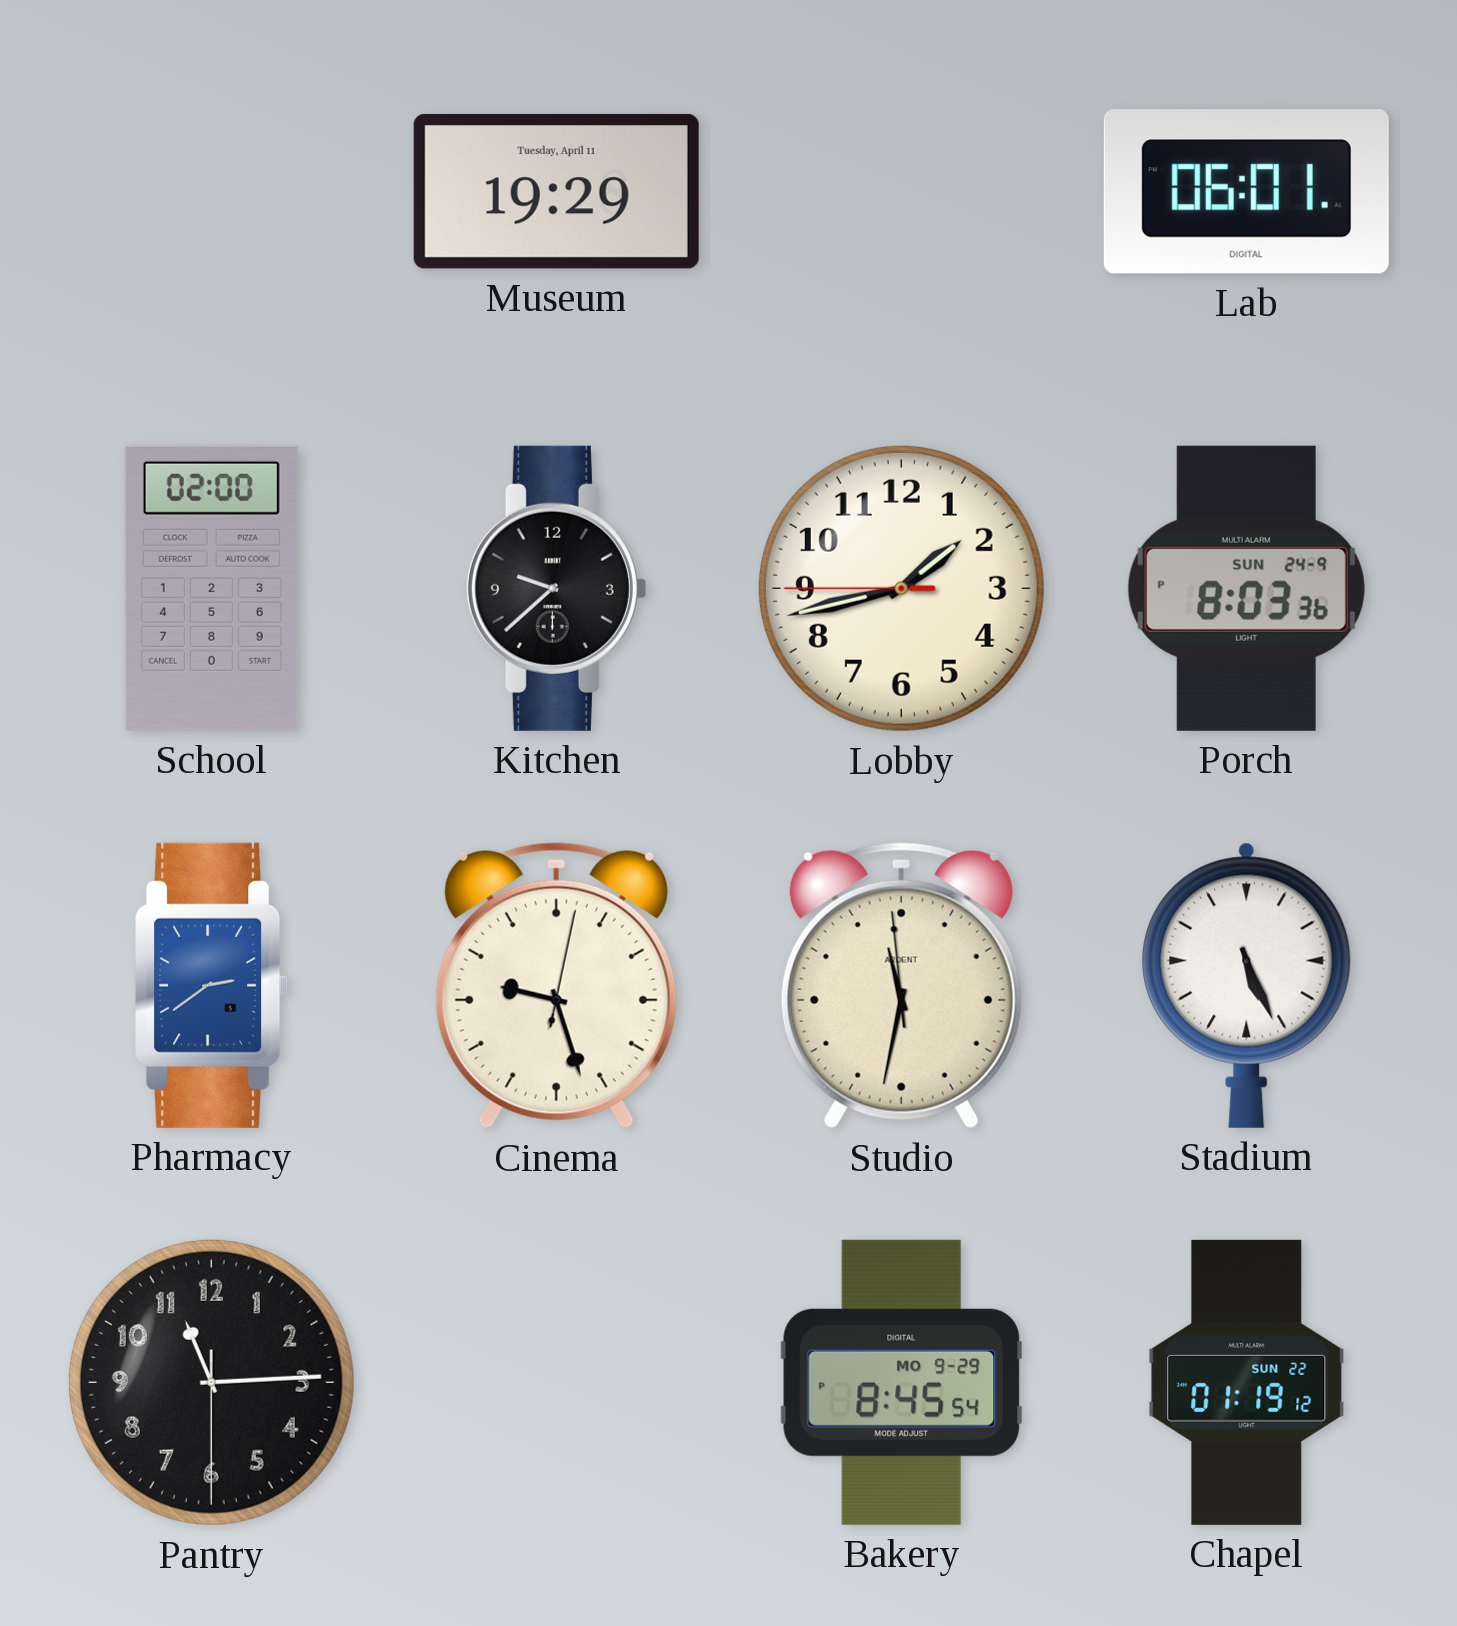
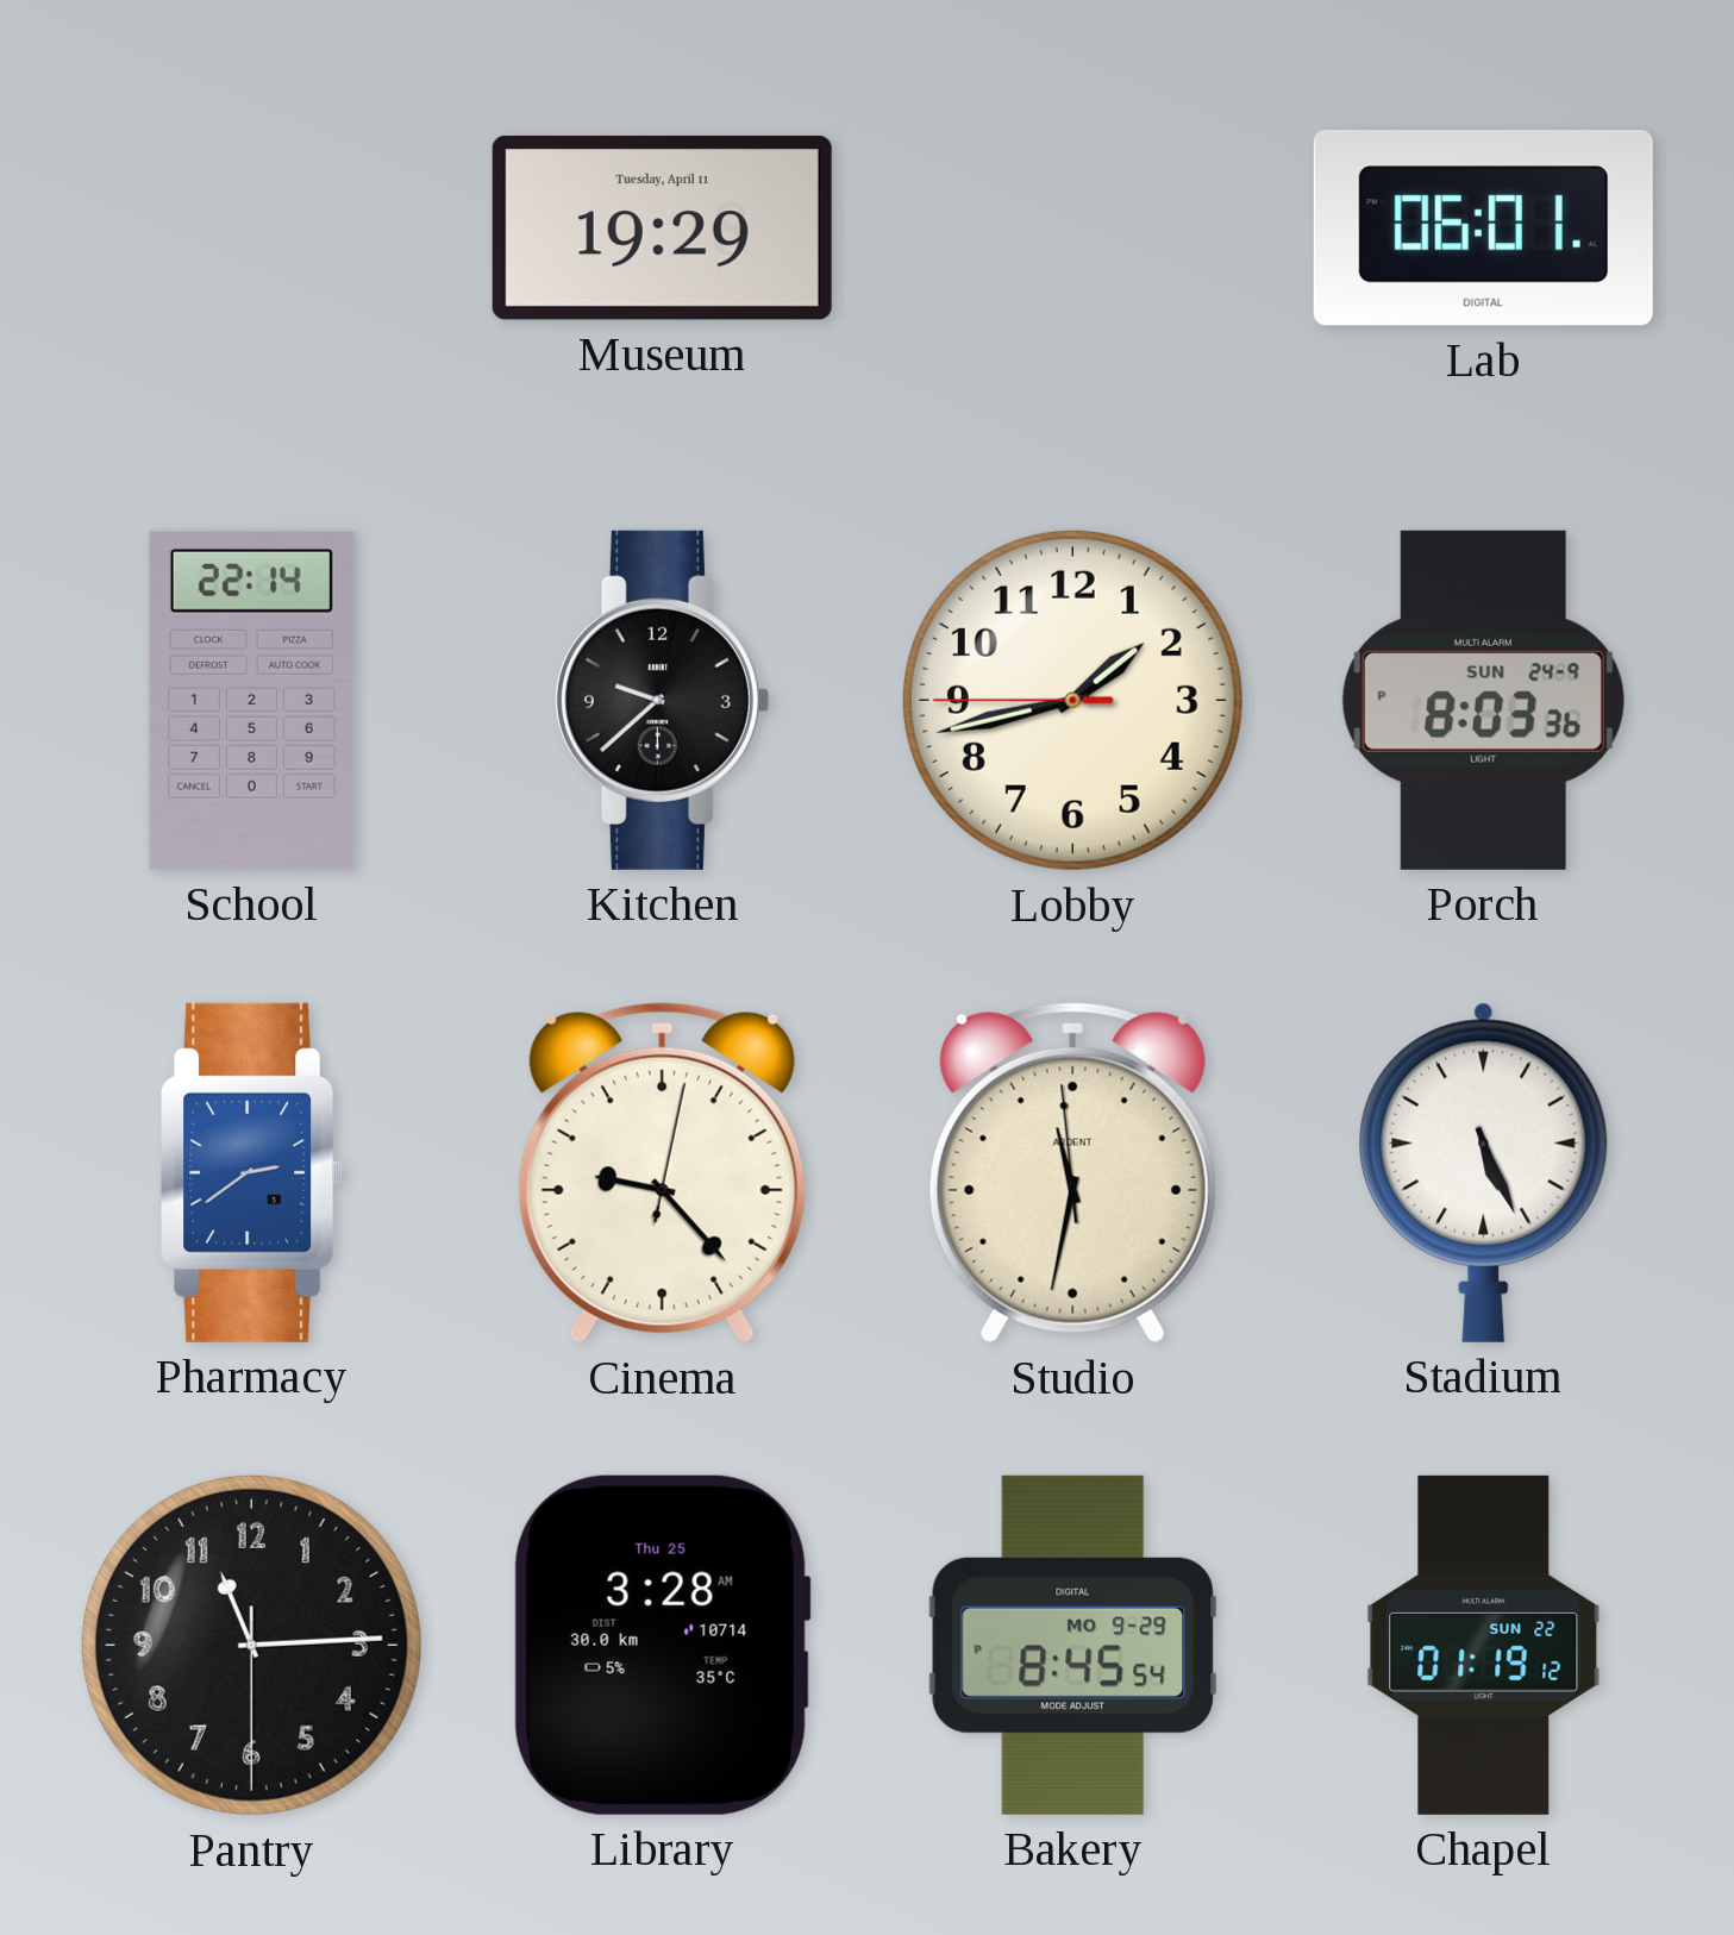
School: 02:00 -> 22:14 (251, 700)
Cinema: 9:27 -> 9:23 (662, 1173)
Library: none -> 3:28 (662, 1645)
